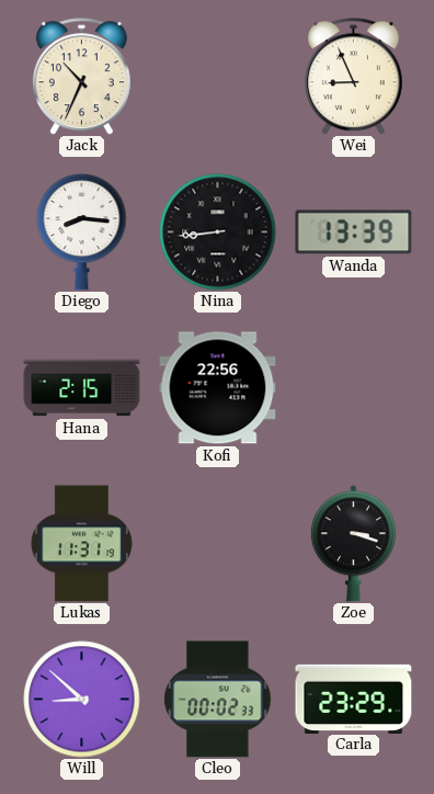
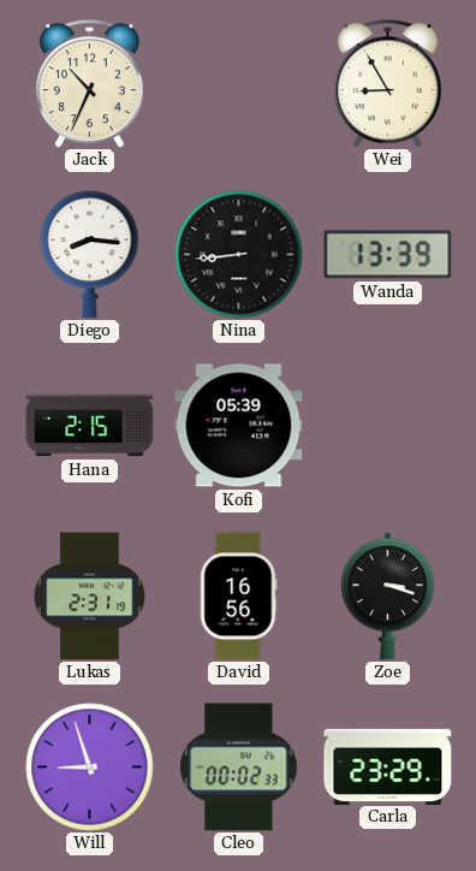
Wei: 8:56 -> 8:55 (387, 84)
Kofi: 22:56 -> 05:39 (239, 426)
Lukas: 11:31 -> 2:31 (89, 597)
David: none -> 16:56 (238, 597)
Will: 8:52 -> 8:57 (90, 768)
